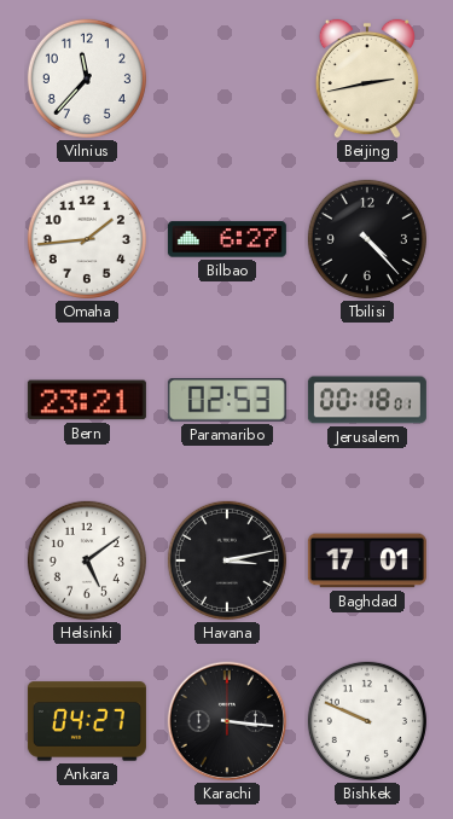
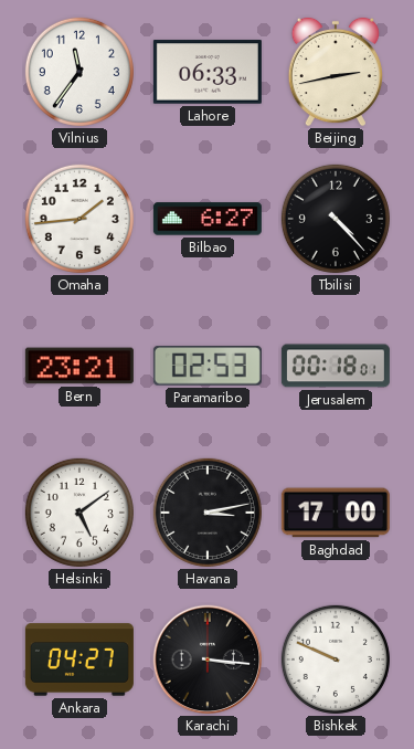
Vilnius: 11:37 -> 11:36 (79, 72)
Lahore: none -> 06:33 (208, 72)
Baghdad: 17:01 -> 17:00 (336, 513)
